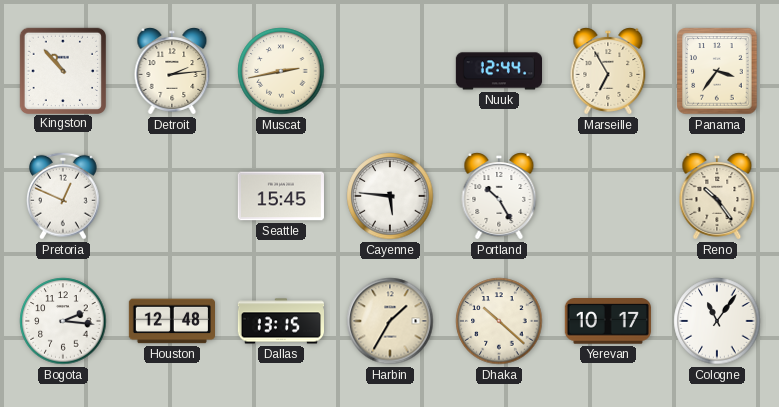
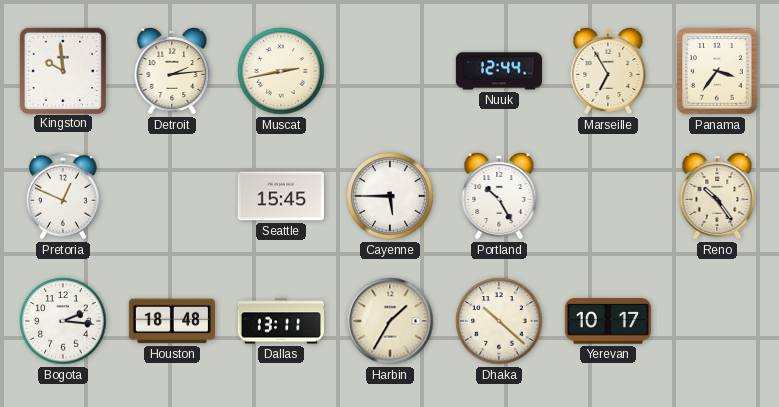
Kingston: 10:53 -> 9:59 (62, 70)
Cayenne: 5:46 -> 5:45 (390, 196)
Houston: 12:48 -> 18:48 (171, 321)
Dallas: 13:15 -> 13:11 (280, 321)
Cologne: 11:06 -> none (717, 321)
